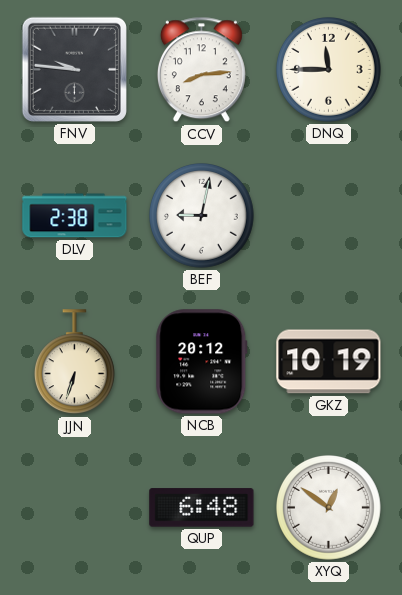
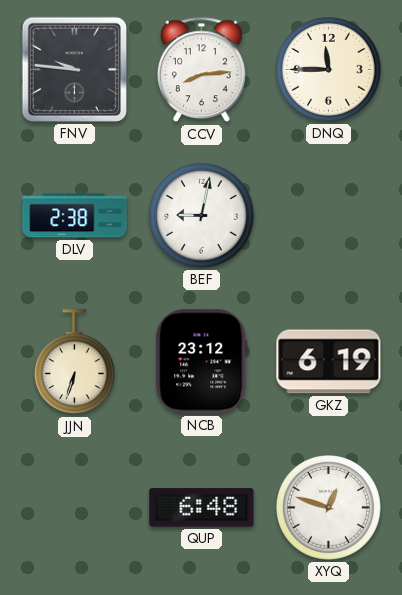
NCB: 20:12 -> 23:12 (202, 362)
GKZ: 10:19 -> 6:19 (329, 362)
XYQ: 12:51 -> 12:48 (329, 508)
